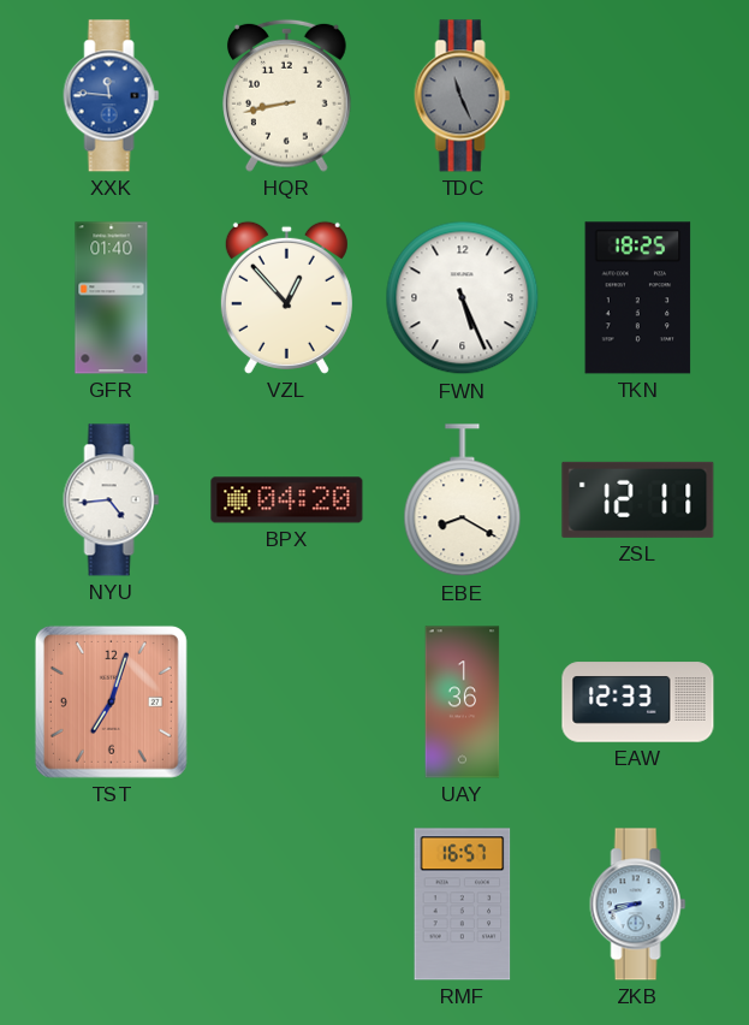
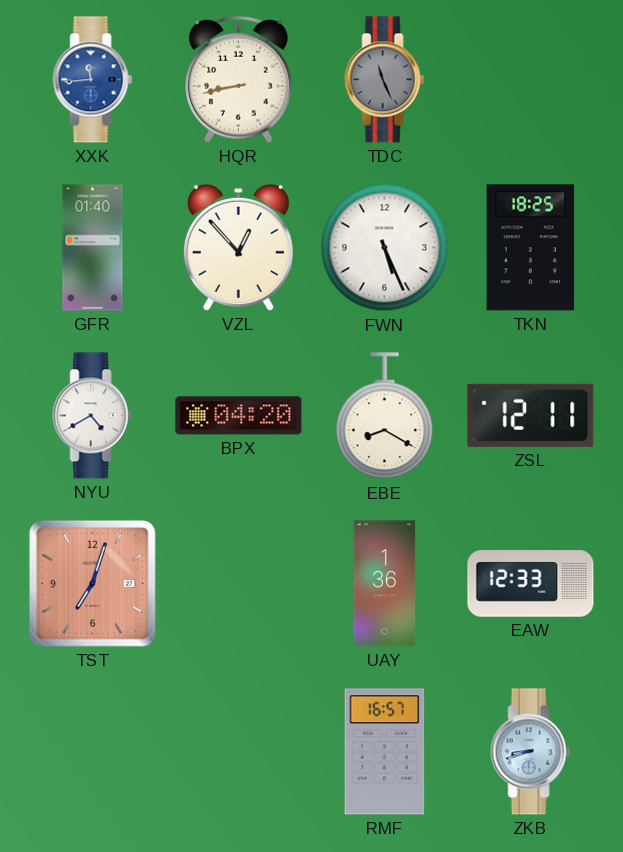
XXK: 11:46 -> 11:44 (93, 80)
NYU: 4:44 -> 4:40 (93, 416)
